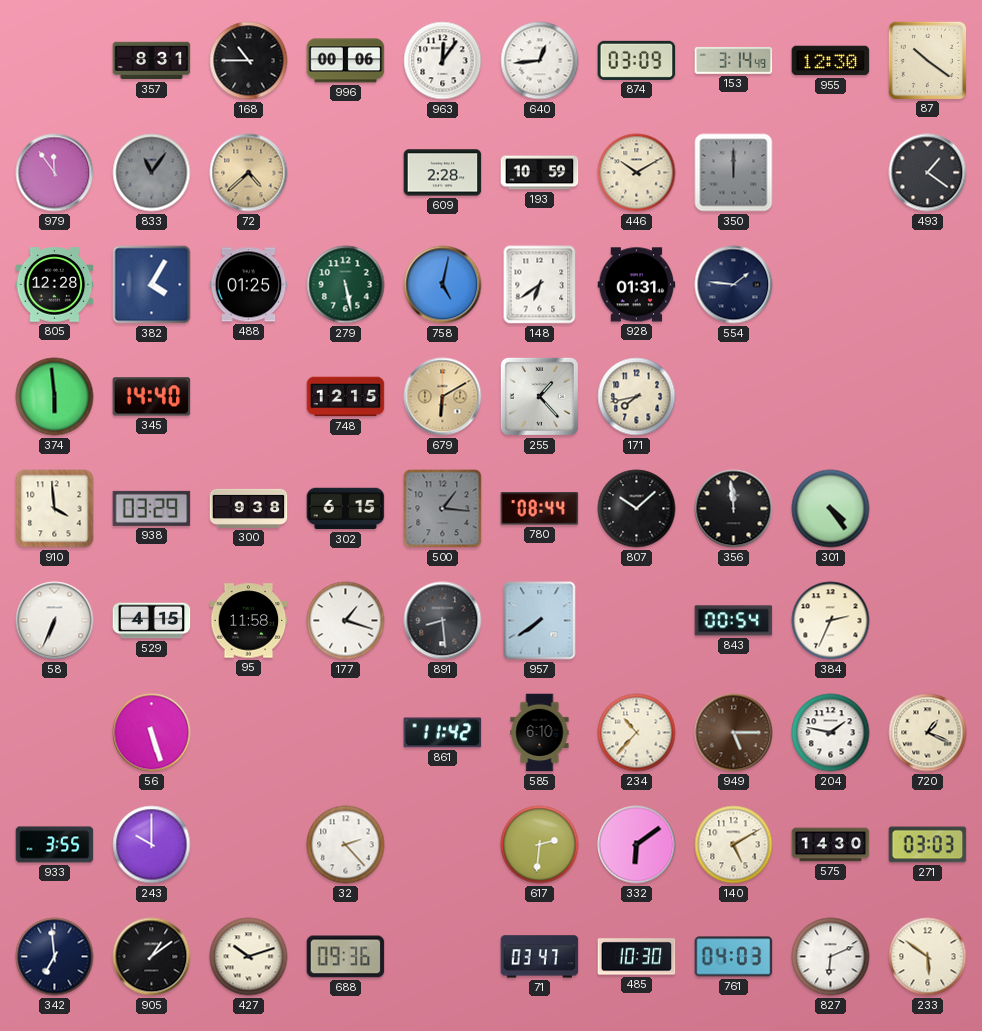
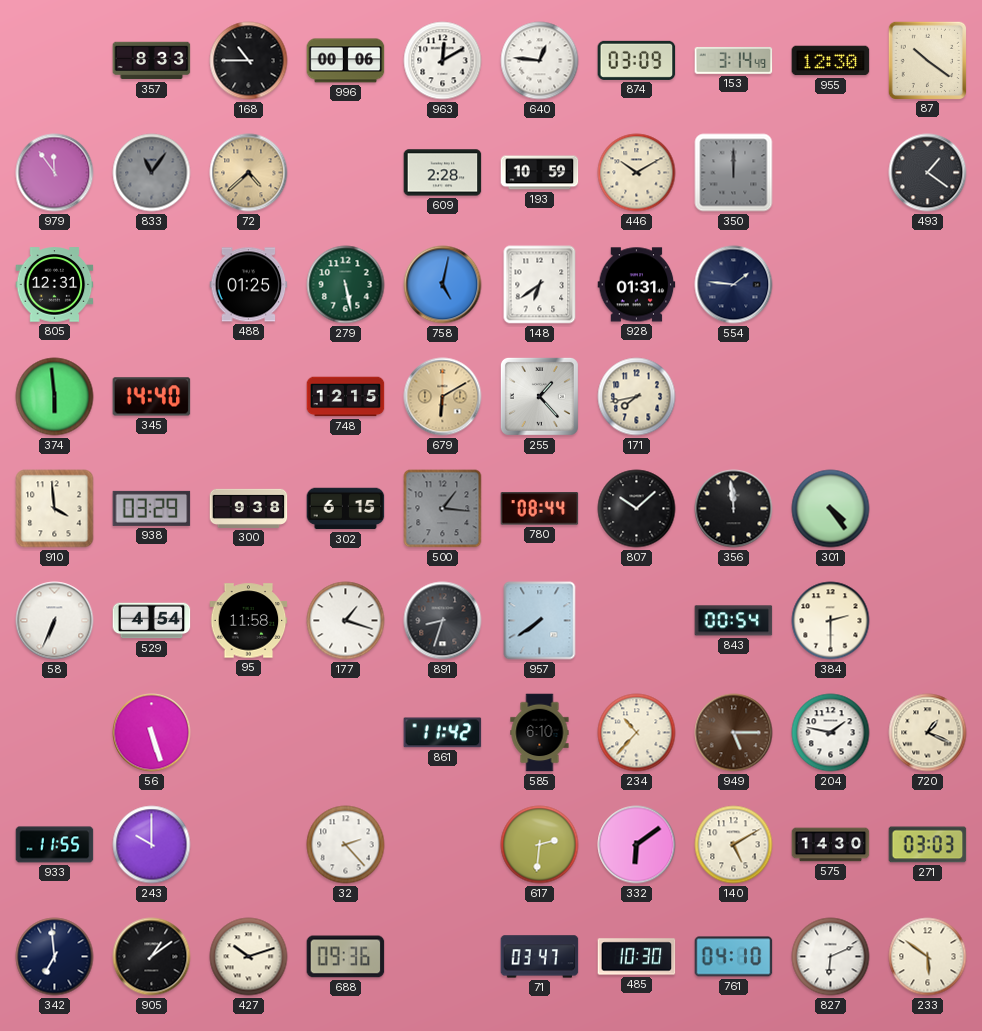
357: 8:31 -> 8:33 (152, 61)
963: 12:06 -> 12:10 (443, 61)
640: 12:44 -> 12:46 (540, 61)
805: 12:28 -> 12:31 (55, 285)
382: 4:05 -> none (152, 285)
529: 4:15 -> 4:54 (152, 621)
891: 8:29 -> 8:33 (443, 621)
384: 2:34 -> 2:30 (831, 621)
933: 3:55 -> 11:55 (55, 845)
761: 04:03 -> 04:10 (734, 957)
